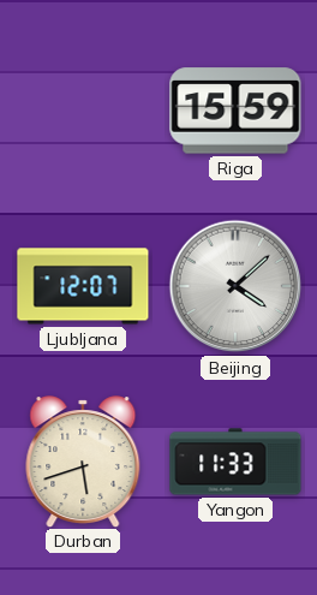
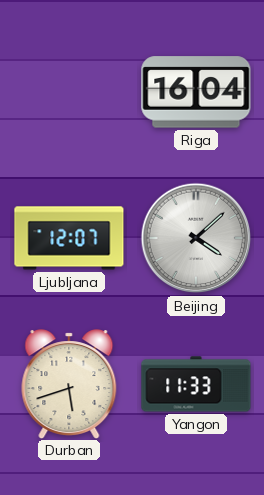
Riga: 15:59 -> 16:04 (196, 92)
